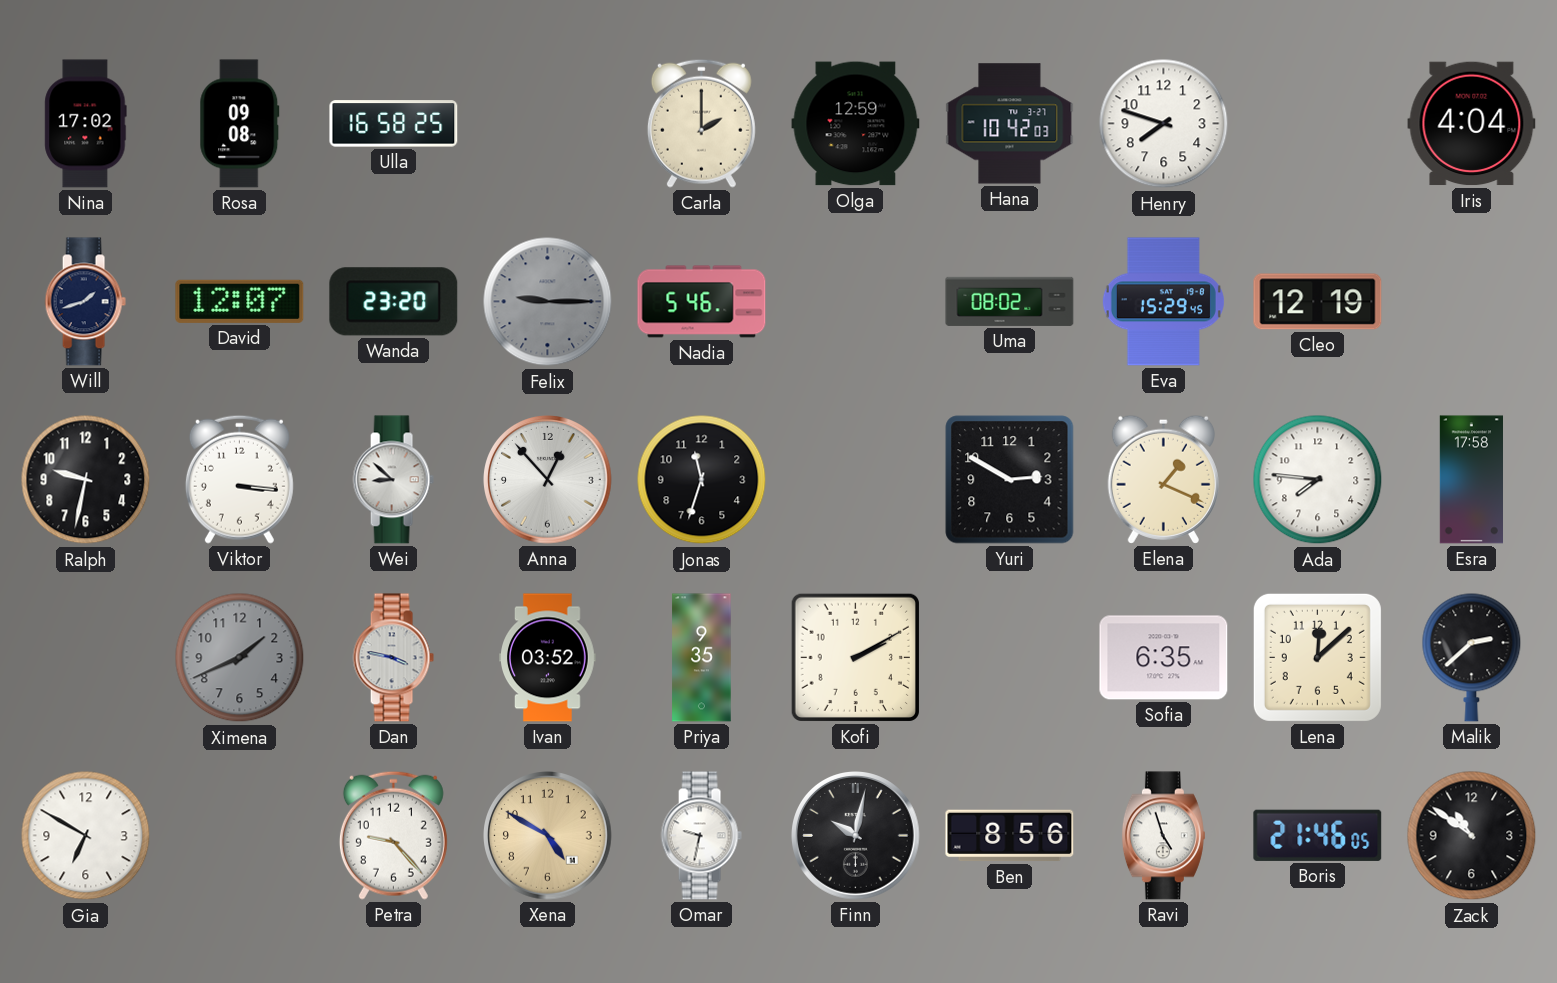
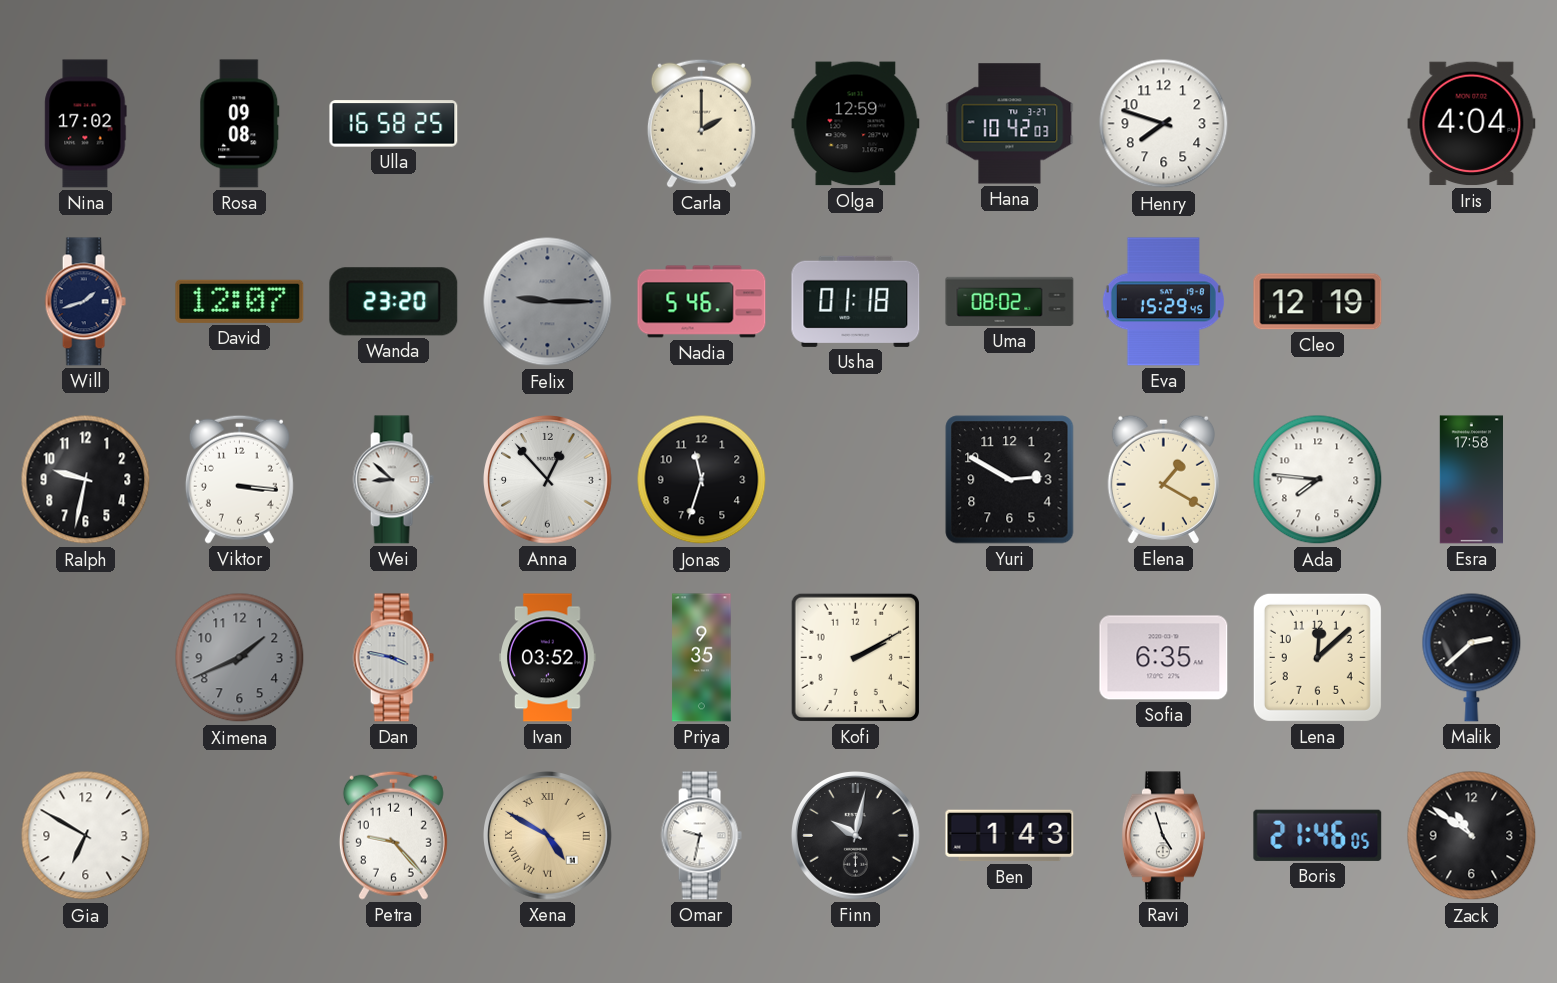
Usha: none -> 01:18 (856, 301)
Elena: 1:19 -> 1:20 (1163, 479)
Xena numerals: Arabic -> Roman (548, 836)
Ben: 8:56 -> 1:43 (1010, 836)
